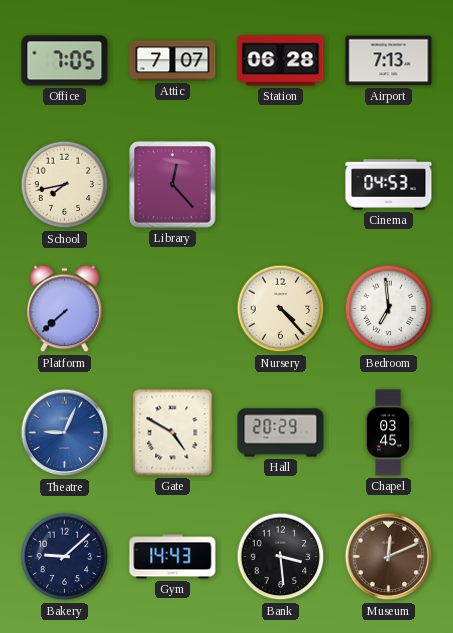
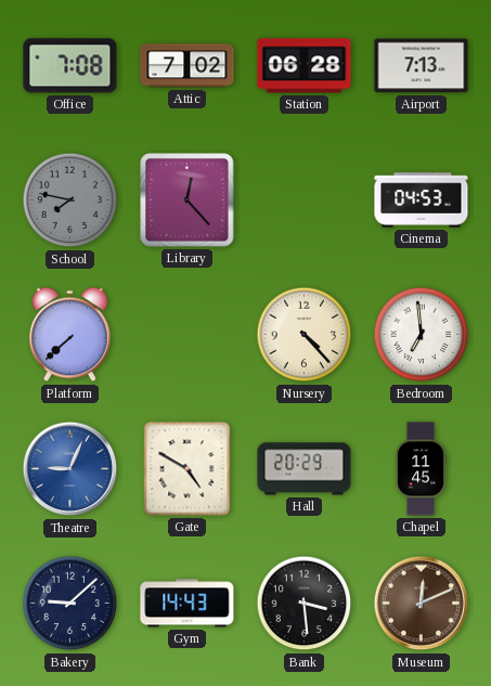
Office: 7:05 -> 7:08 (70, 66)
Attic: 7:07 -> 7:02 (188, 66)
School: 7:43 -> 7:47 (70, 200)
School dial: cream -> grey (70, 200)
Chapel: 03:45 -> 11:45 (422, 469)
